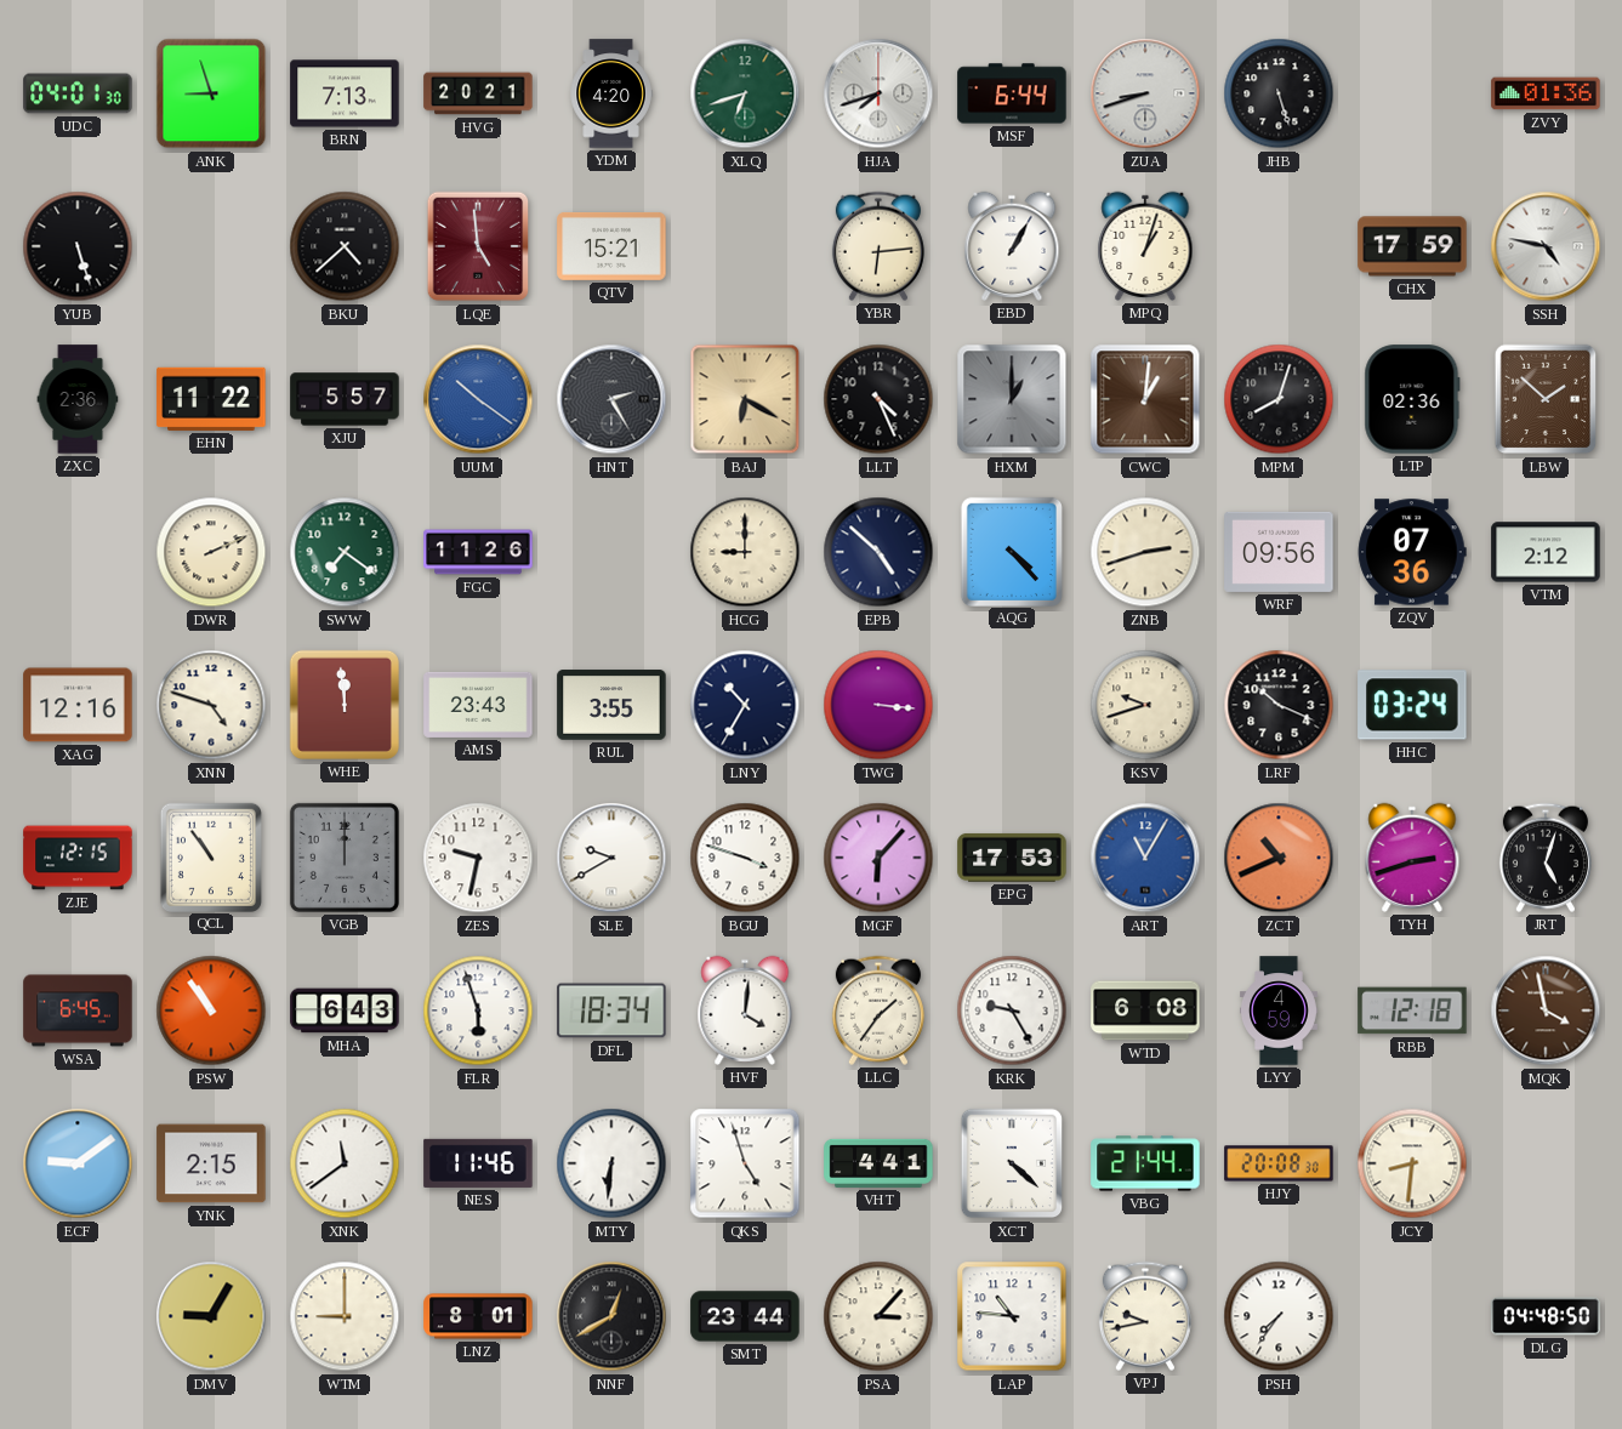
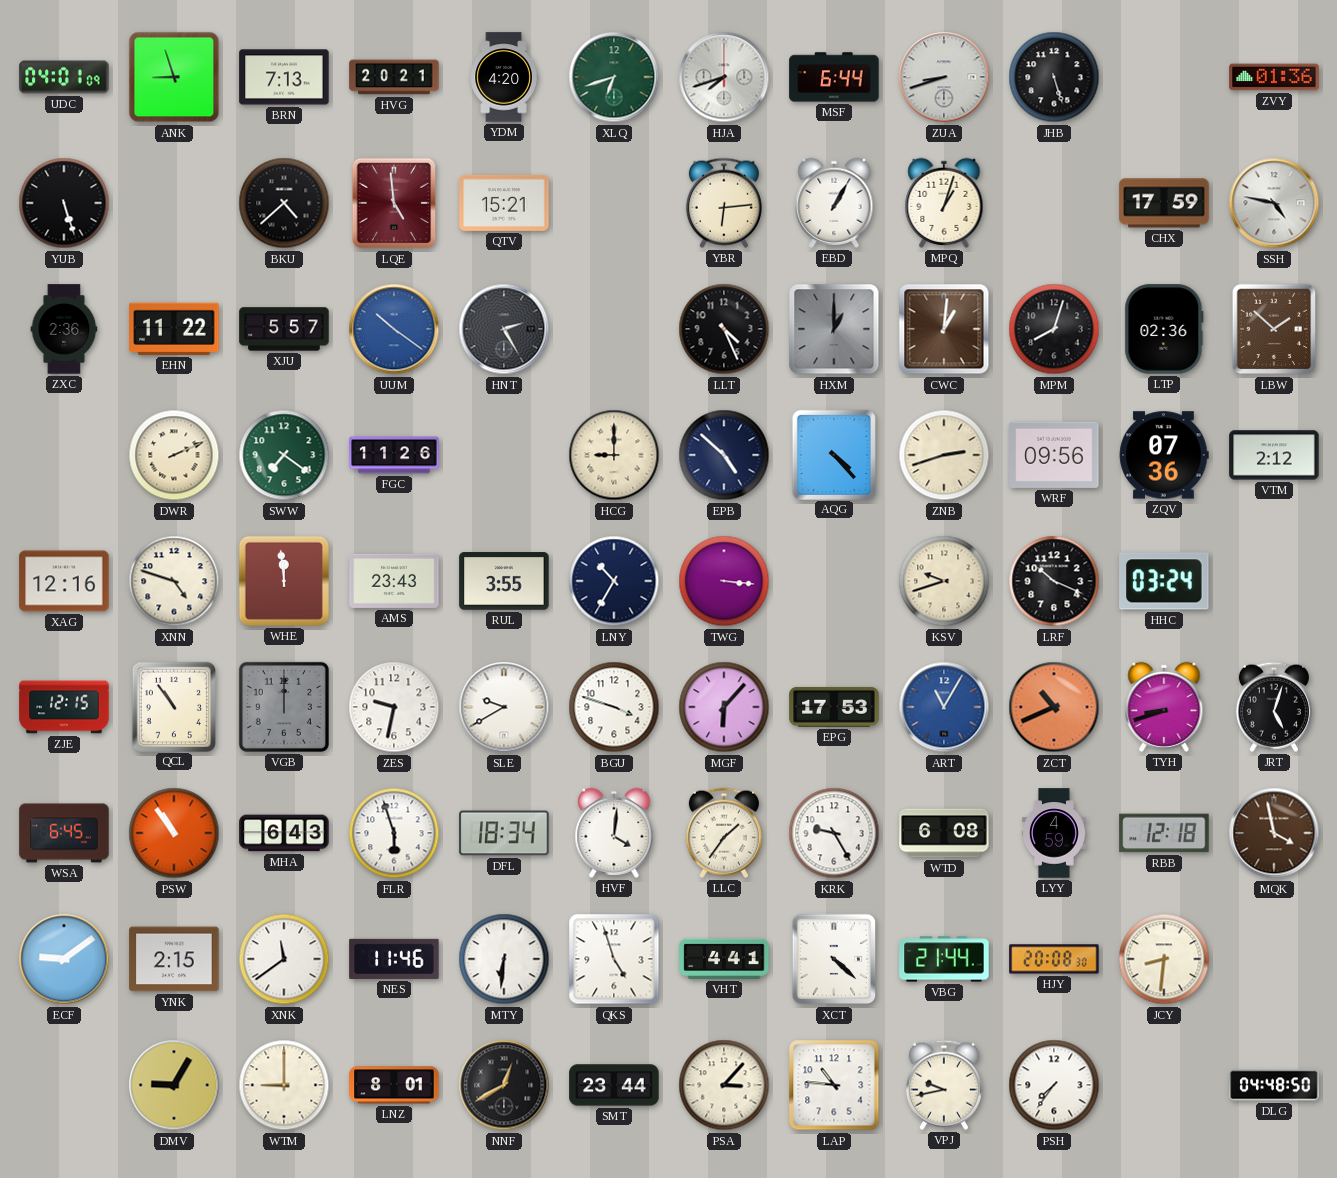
UDC: 04:01:30 -> 04:01:09 (64, 77)
BAJ: 6:20 -> none (745, 399)
TYH: 2:42 -> 8:42 (1164, 707)
